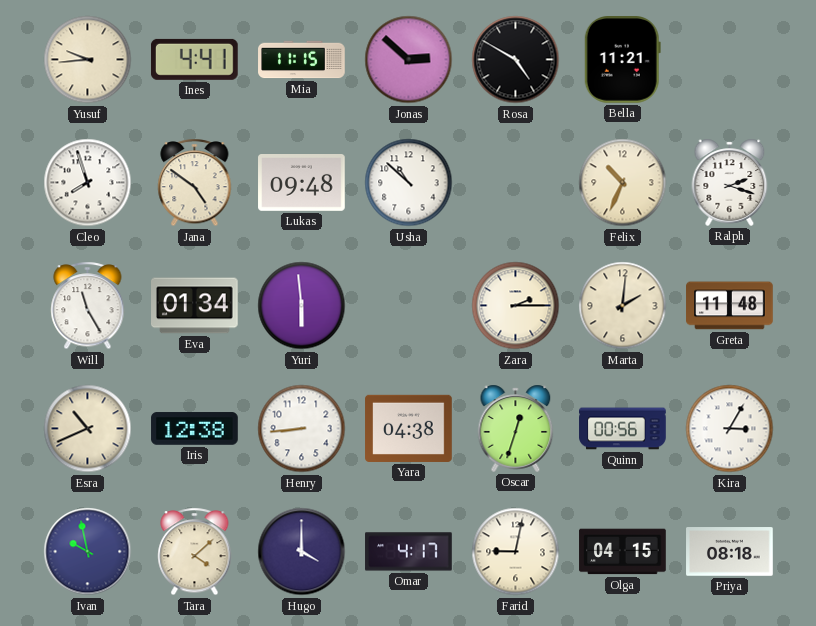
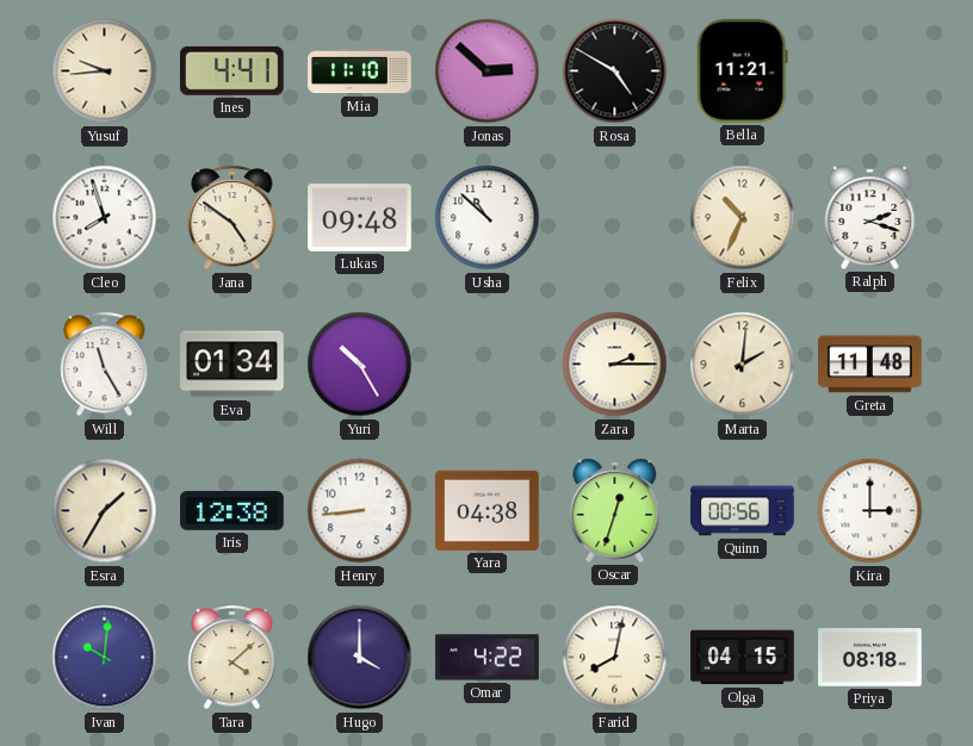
Mia: 11:15 -> 11:10 (360, 72)
Yuri: 5:59 -> 10:25 (360, 365)
Esra: 10:41 -> 1:35 (105, 511)
Kira: 3:05 -> 3:00 (870, 511)
Ivan: 9:58 -> 10:01 (105, 658)
Omar: 4:17 -> 4:22 (488, 658)
Farid: 9:02 -> 8:02 (615, 658)
